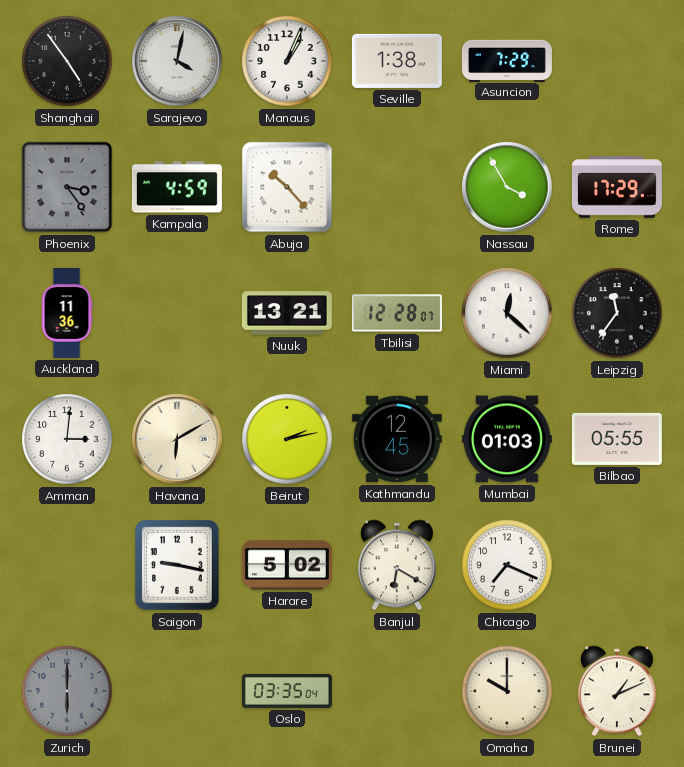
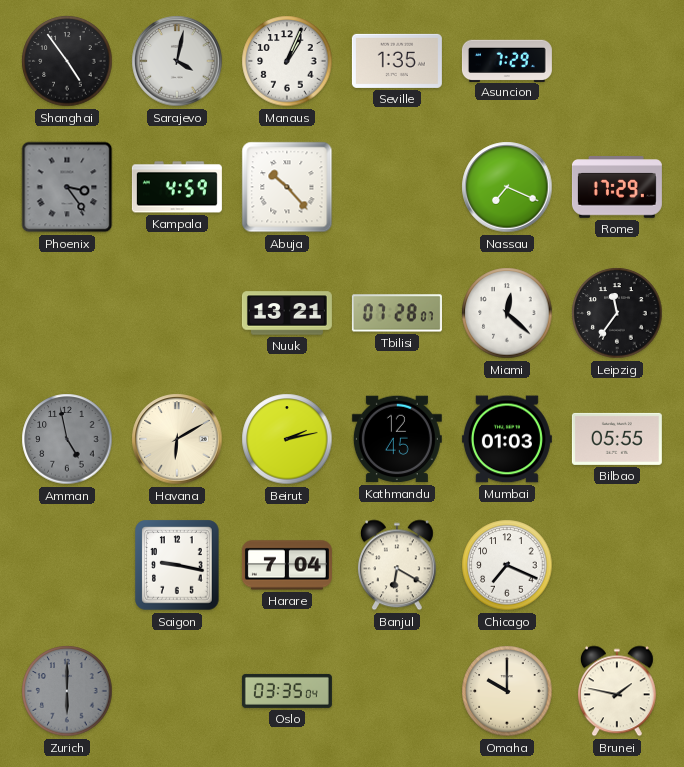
Seville: 1:38 -> 1:35 (397, 61)
Nassau: 3:55 -> 7:19 (507, 187)
Auckland: 11:36 -> none (67, 313)
Tbilisi: 12:28 -> 07:28 (397, 313)
Amman: 3:01 -> 4:58 (67, 439)
Amman dial: white -> grey (67, 439)
Harare: 5:02 -> 7:04 (287, 565)
Brunei: 1:11 -> 1:47 (617, 691)
